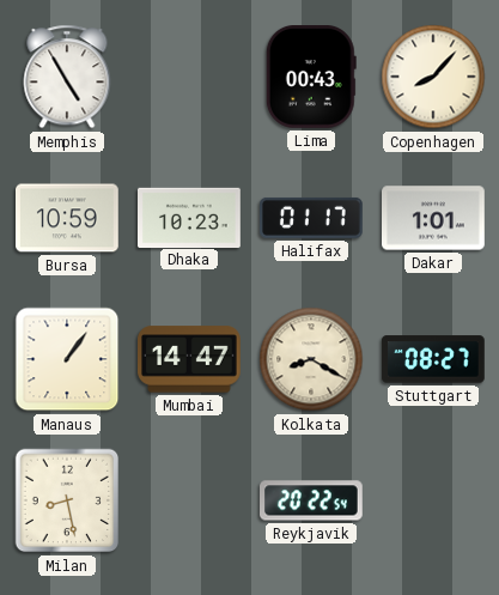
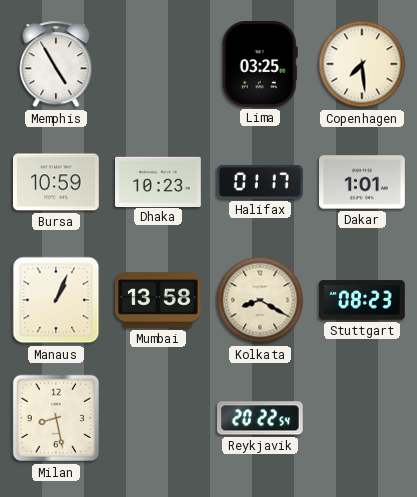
Lima: 00:43 -> 03:25 (260, 65)
Copenhagen: 8:07 -> 7:29 (362, 64)
Manaus: 1:06 -> 1:04 (56, 300)
Mumbai: 14:47 -> 13:58 (159, 300)
Stuttgart: 08:27 -> 08:23 (362, 300)
